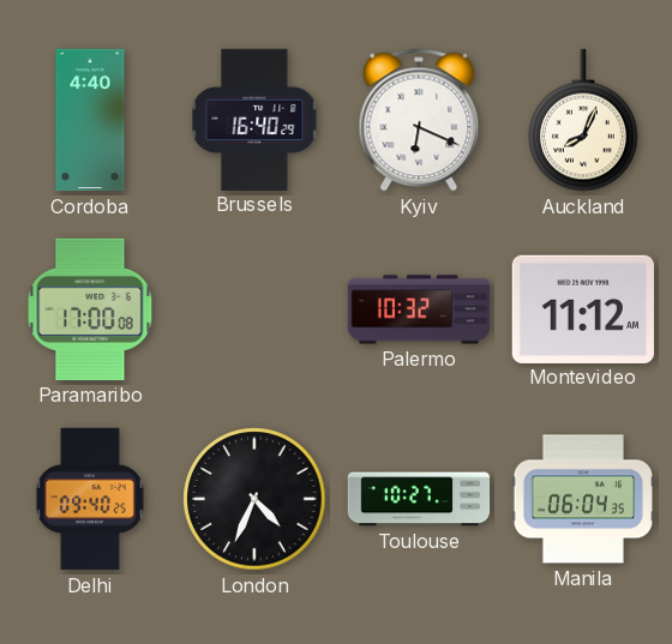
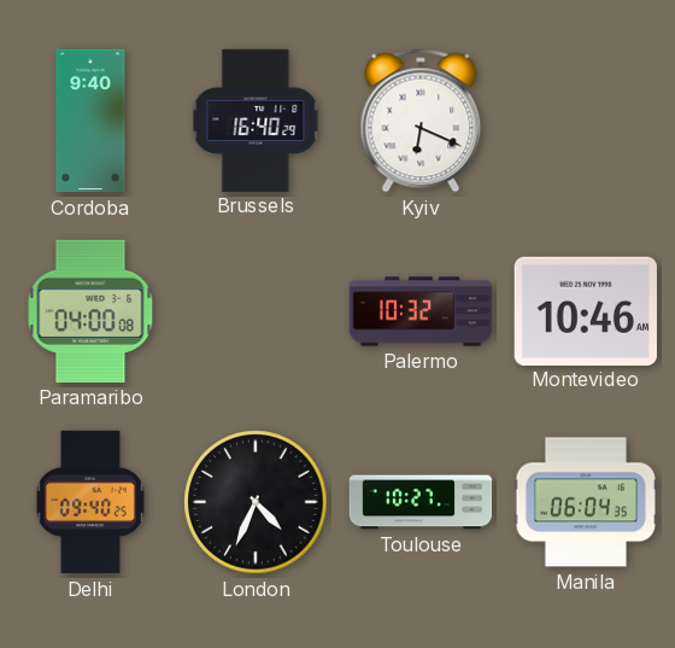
Cordoba: 4:40 -> 9:40 (90, 121)
Auckland: 8:04 -> none (583, 120)
Paramaribo: 17:00 -> 04:00 (90, 311)
Montevideo: 11:12 -> 10:46 (586, 310)
